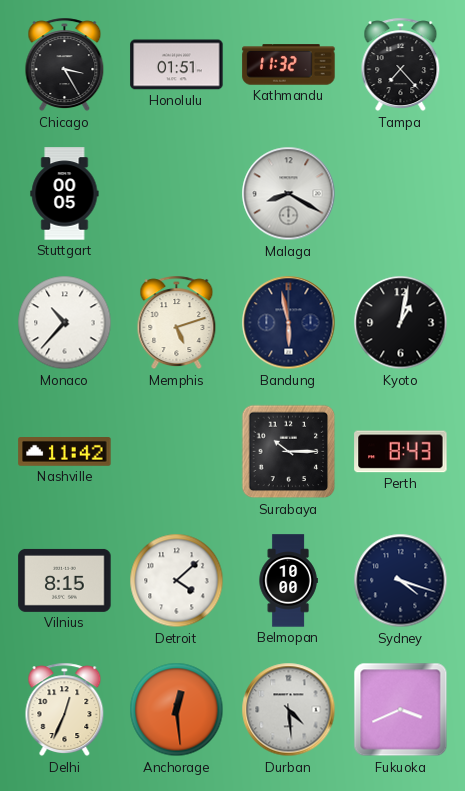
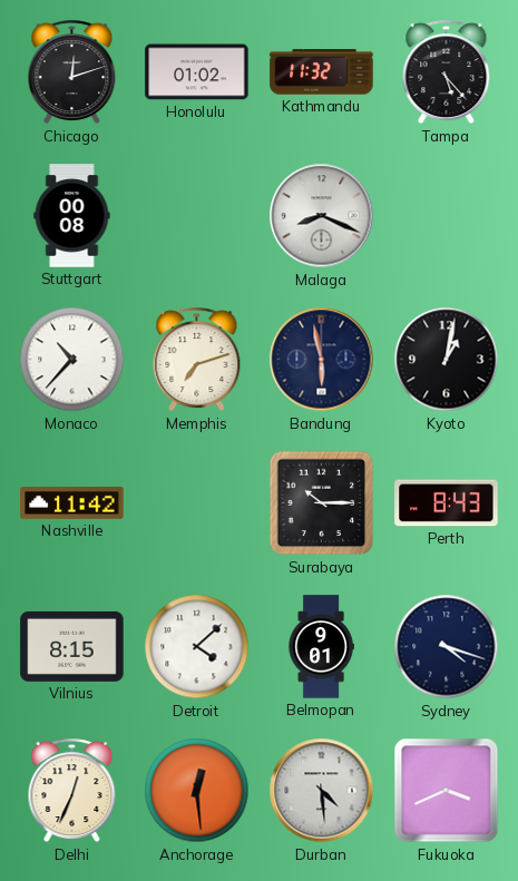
Chicago: 3:25 -> 12:12 (72, 72)
Honolulu: 01:51 -> 01:02 (197, 72)
Tampa: 7:23 -> 5:23 (447, 72)
Stuttgart: 00:05 -> 00:08 (72, 216)
Malaga: 8:20 -> 8:19 (322, 216)
Memphis: 5:12 -> 7:12 (197, 360)
Belmopan: 10:00 -> 9:01 (321, 647)
